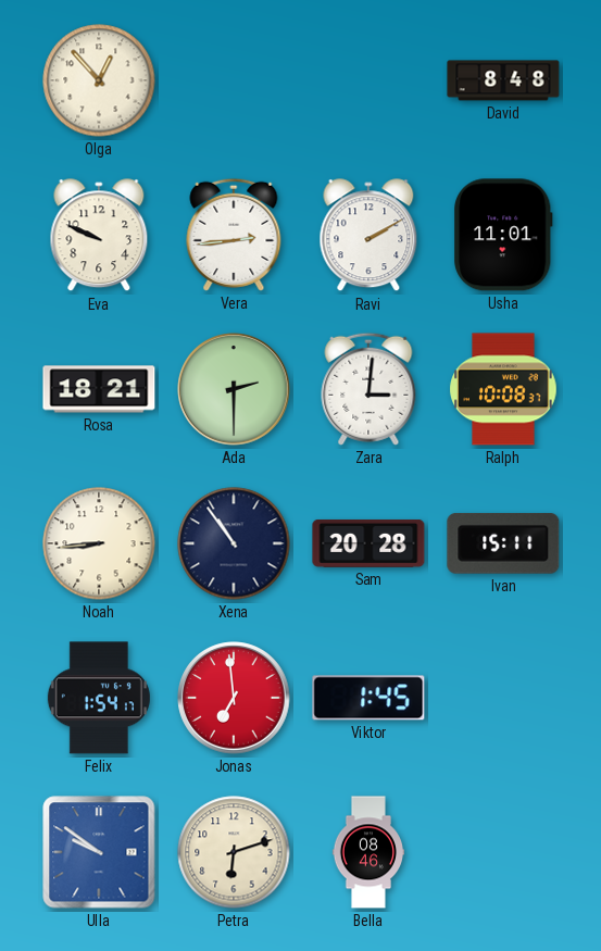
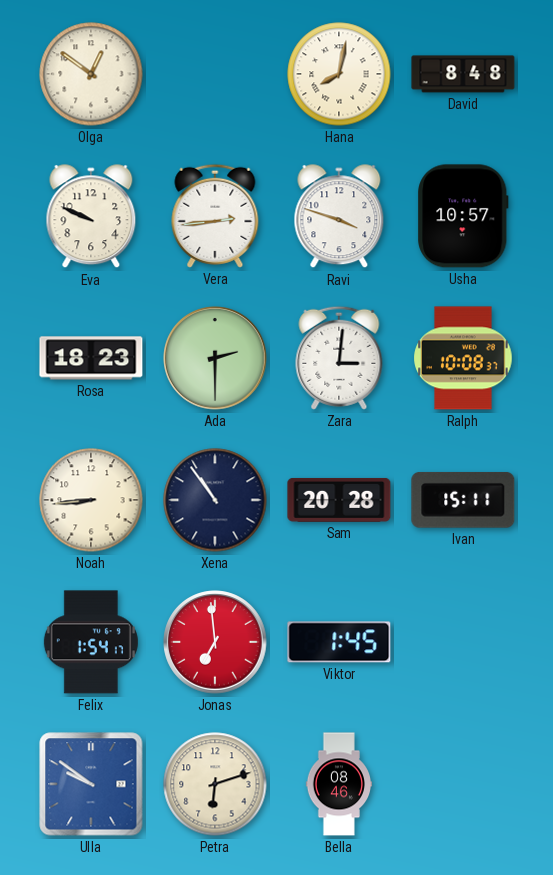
Olga: 12:53 -> 12:51 (91, 74)
Hana: none -> 8:02 (339, 74)
Ravi: 2:10 -> 3:48 (339, 217)
Usha: 11:01 -> 10:57 (463, 216)
Rosa: 18:21 -> 18:23 (91, 358)
